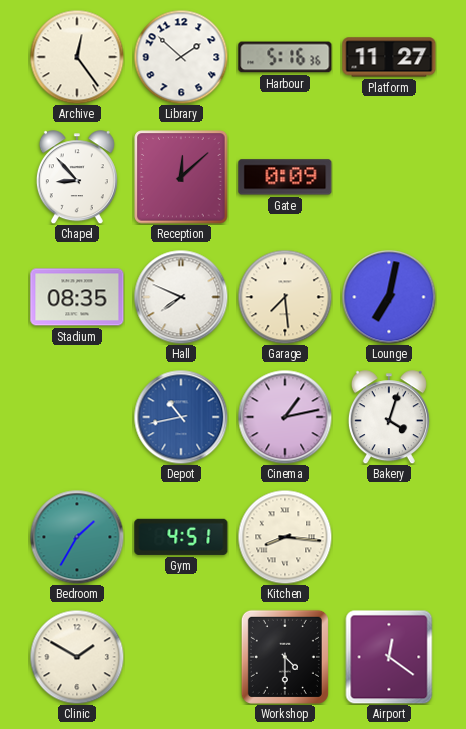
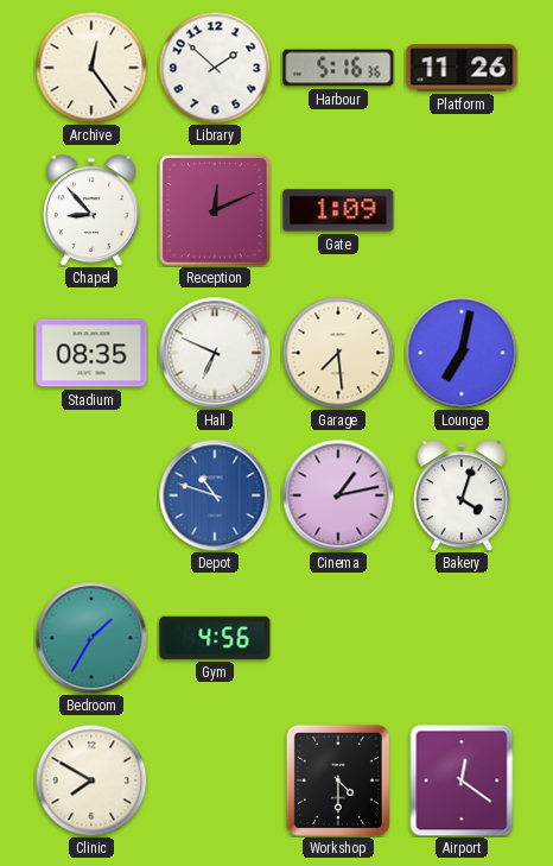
Platform: 11:27 -> 11:26 (462, 68)
Reception: 12:08 -> 12:11 (215, 210)
Gate: 0:09 -> 1:09 (338, 210)
Hall: 7:49 -> 6:49 (215, 353)
Depot: 10:43 -> 10:48 (215, 495)
Gym: 4:51 -> 4:56 (215, 638)
Kitchen: 8:16 -> none (285, 537)
Clinic: 1:50 -> 7:50 (91, 780)
